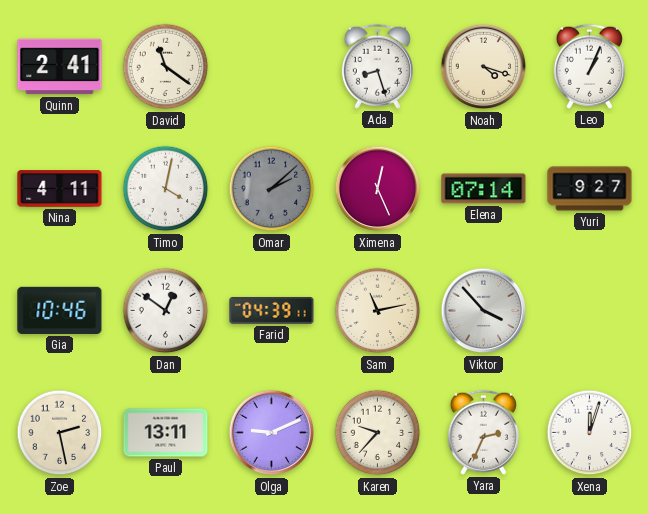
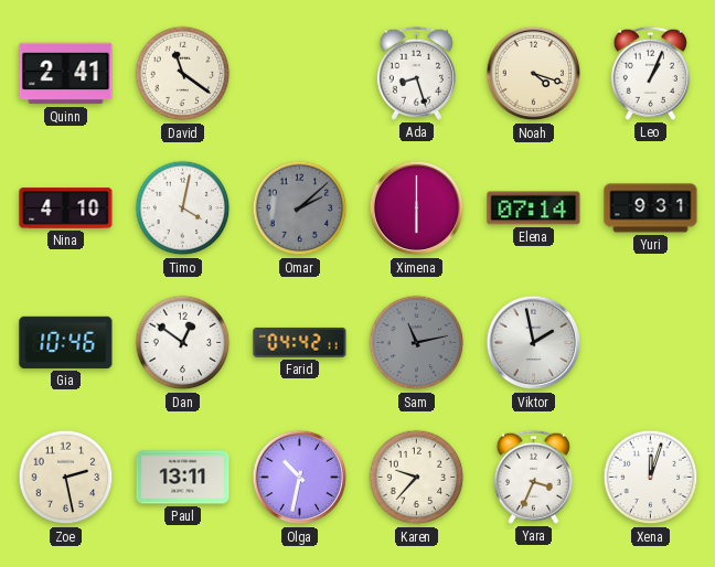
Nina: 4:11 -> 4:10 (66, 208)
Ximena: 12:26 -> 6:00 (417, 208)
Yuri: 9:27 -> 9:31 (651, 208)
Farid: 04:39 -> 04:42 (300, 342)
Sam dial: cream -> grey (417, 343)
Viktor: 3:53 -> 1:58 (534, 343)
Olga: 9:11 -> 10:32 (300, 478)
Yara: 2:34 -> 3:34 (533, 477)
